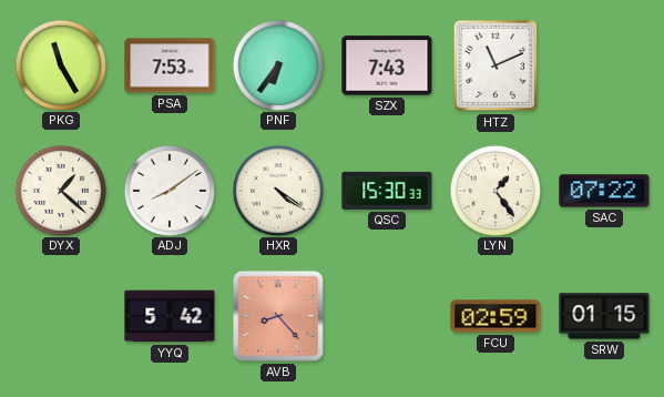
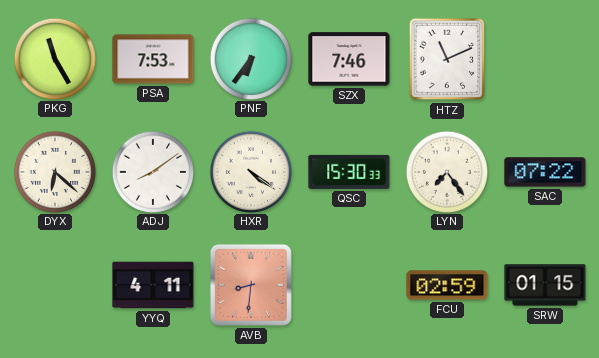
SZX: 7:43 -> 7:46 (349, 59)
DYX: 1:22 -> 6:22 (54, 171)
LYN: 1:24 -> 7:24 (446, 171)
YYQ: 5:42 -> 4:11 (153, 285)
AVB: 8:23 -> 8:31 (251, 285)
